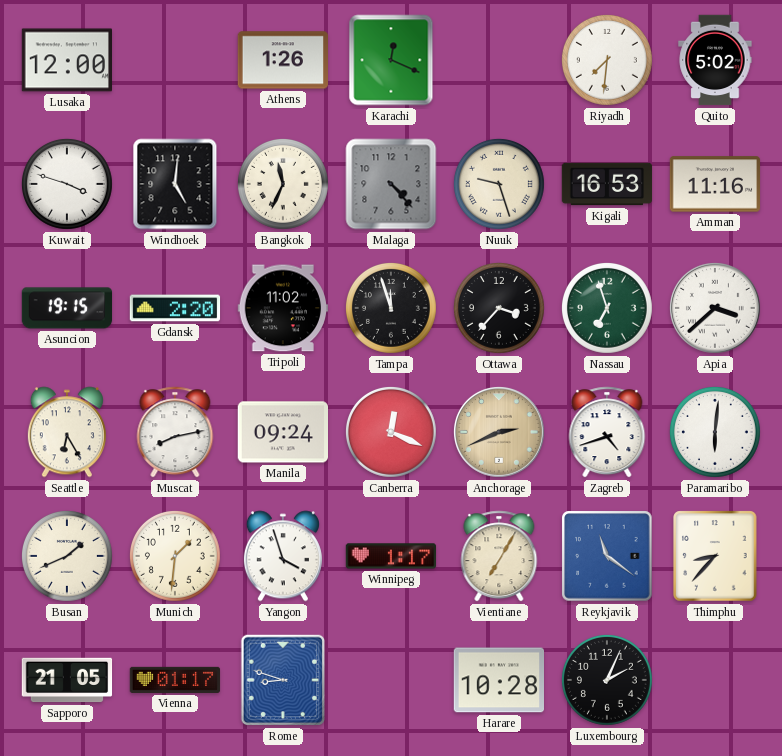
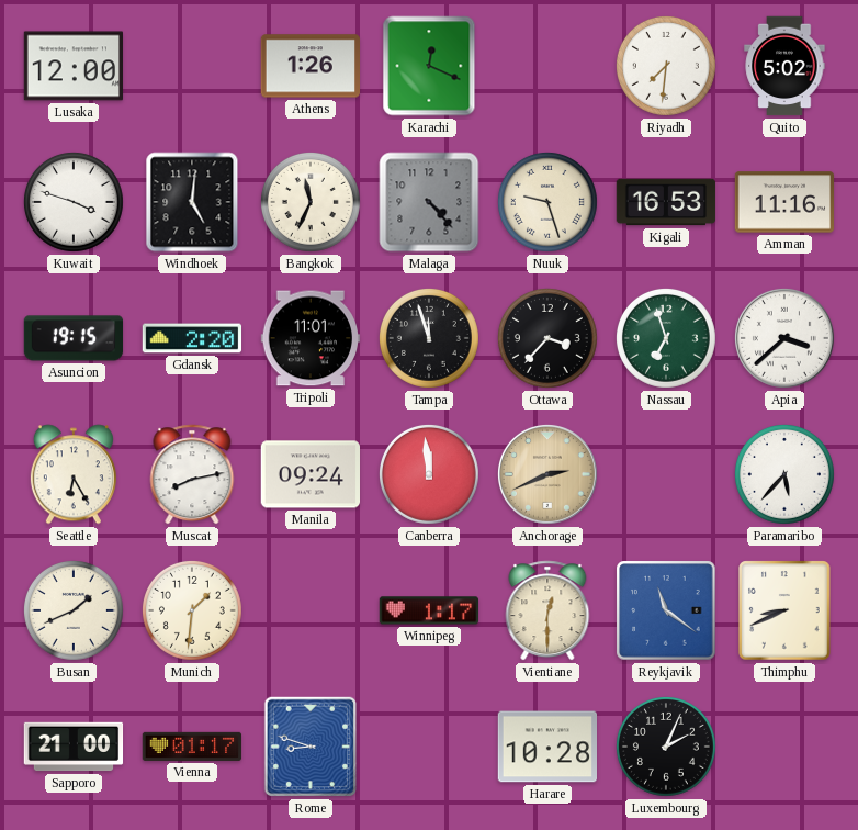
Tripoli: 11:02 -> 11:01 (309, 338)
Canberra: 12:19 -> 11:59 (429, 474)
Zagreb: 4:42 -> none (607, 432)
Paramaribo: 6:01 -> 5:37 (784, 474)
Yangon: 3:57 -> none (283, 556)
Vientiane: 7:05 -> 12:30 (547, 610)
Thimphu: 8:37 -> 8:41 (784, 610)
Sapporo: 21:05 -> 21:00 (74, 747)
